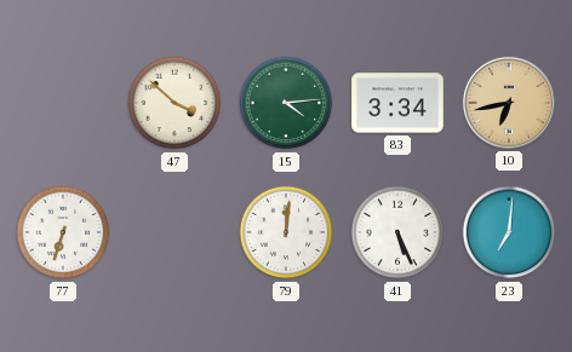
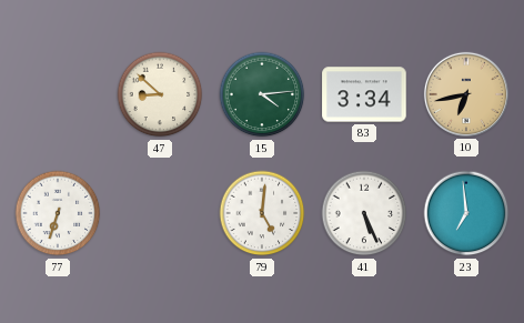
47: 3:52 -> 8:52 (160, 94)
79: 12:01 -> 5:01 (262, 213)
23: 7:01 -> 6:59 (466, 213)
